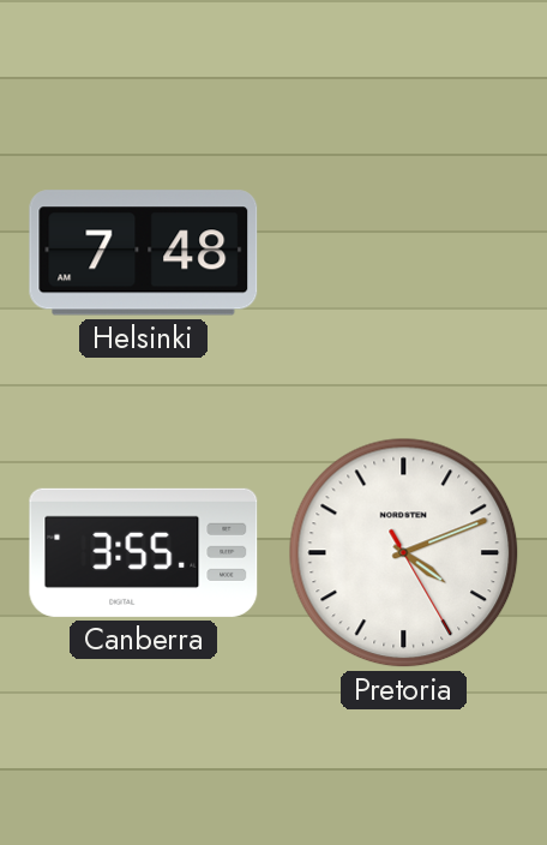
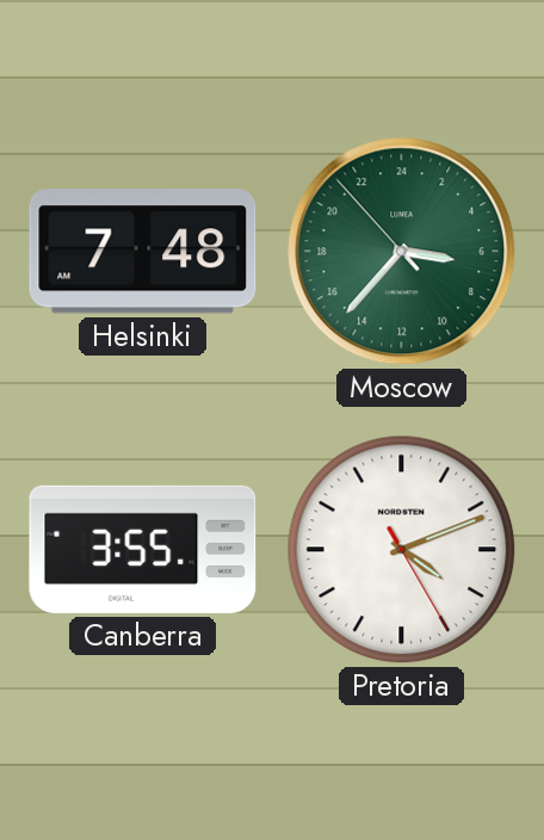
Moscow: none -> 6:36 (402, 252)
